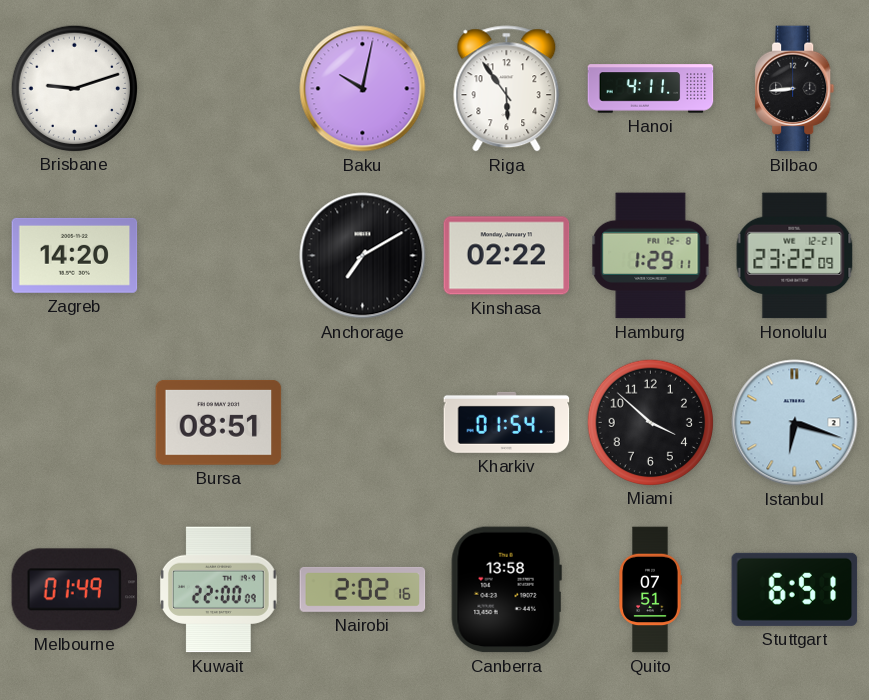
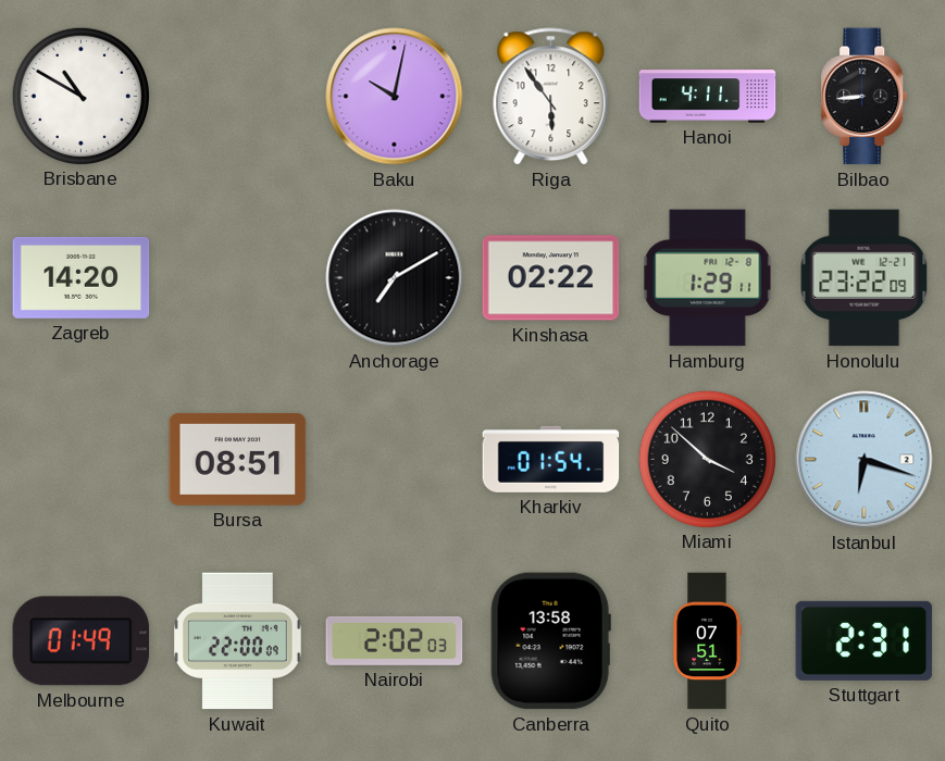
Brisbane: 9:12 -> 10:50 (80, 96)
Nairobi: 2:02:16 -> 2:02:03 (395, 640)
Stuttgart: 6:51 -> 2:31 (865, 640)
